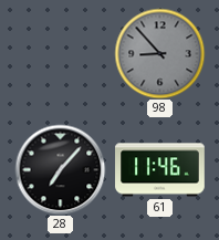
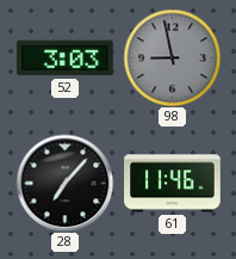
52: none -> 3:03 (66, 58)
98: 8:53 -> 8:58 (172, 57)
